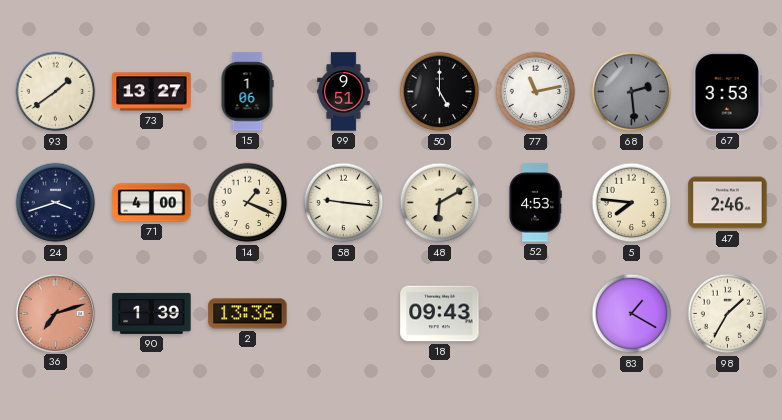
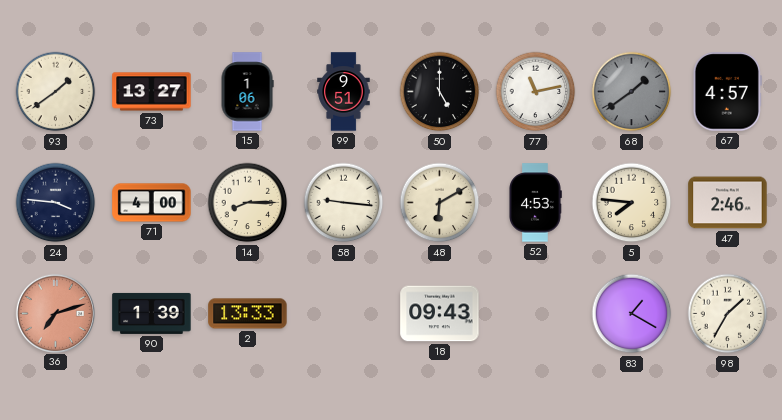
68: 2:29 -> 1:39 (632, 92)
67: 3:53 -> 4:57 (727, 92)
24: 3:42 -> 3:46 (56, 203)
14: 1:19 -> 8:15 (248, 203)
2: 13:36 -> 13:33 (248, 314)
